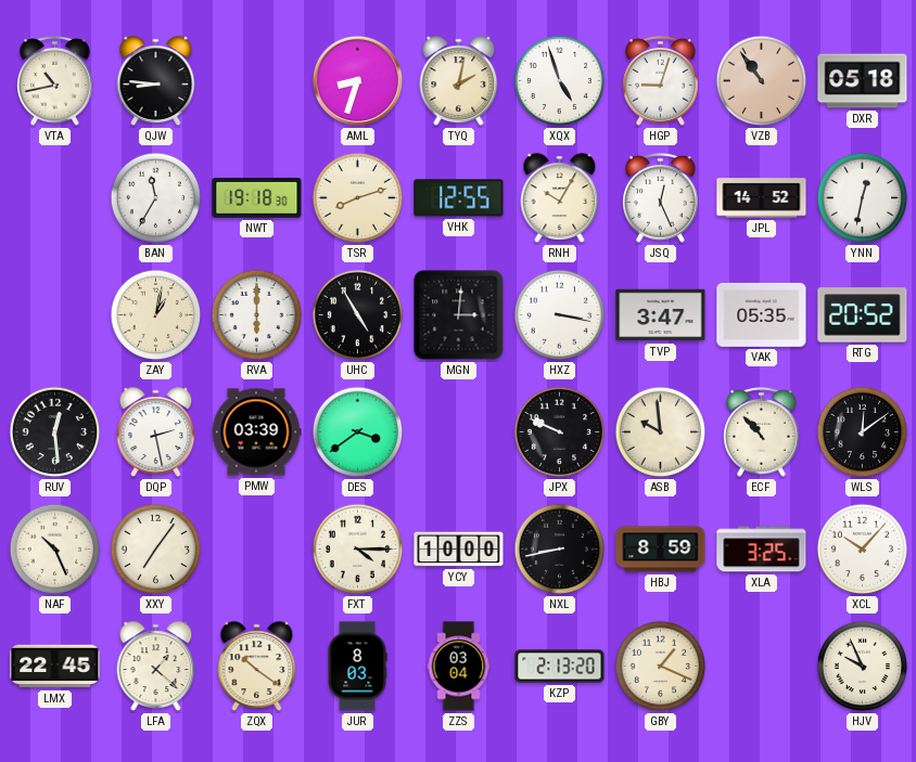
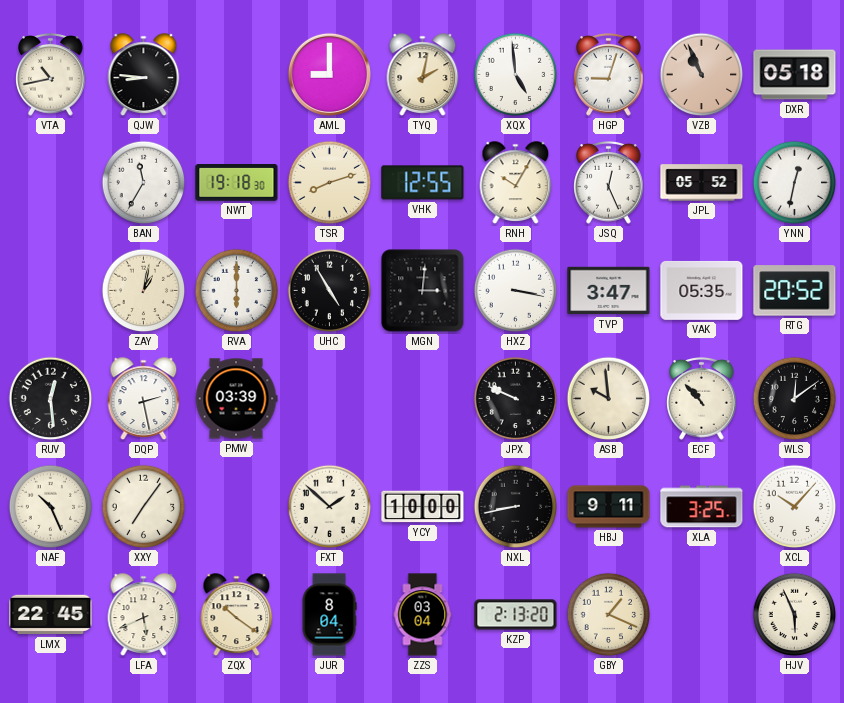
AML: 8:33 -> 9:00 (329, 74)
XQX: 4:57 -> 4:59 (516, 75)
VZB: 10:54 -> 10:56 (702, 75)
JPL: 14:52 -> 05:52 (702, 183)
DES: 3:39 -> none (358, 432)
FXT: 4:15 -> 1:52 (330, 507)
HBJ: 8:59 -> 9:11 (609, 507)
LFA: 1:22 -> 5:41 (144, 615)
JUR: 8:03 -> 8:04 (329, 615)
HJV: 9:56 -> 5:56 (795, 615)
